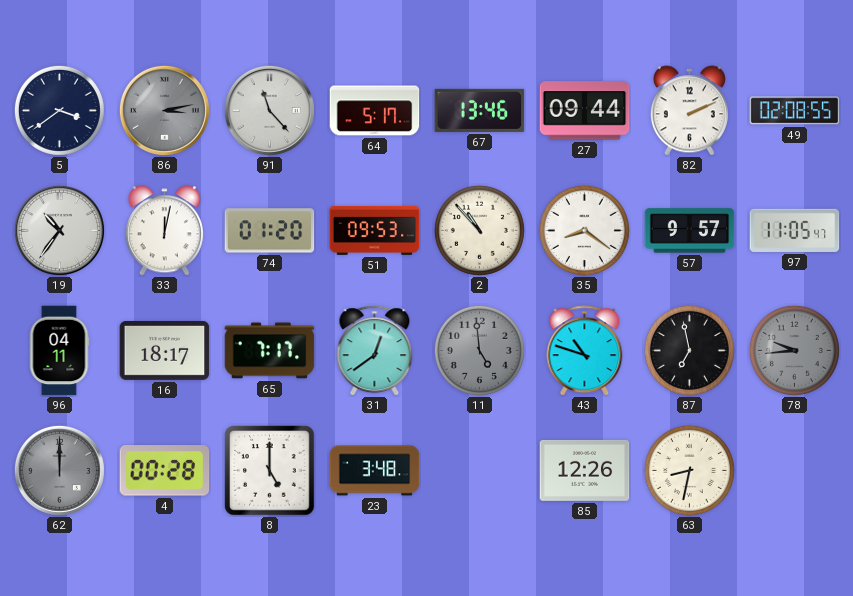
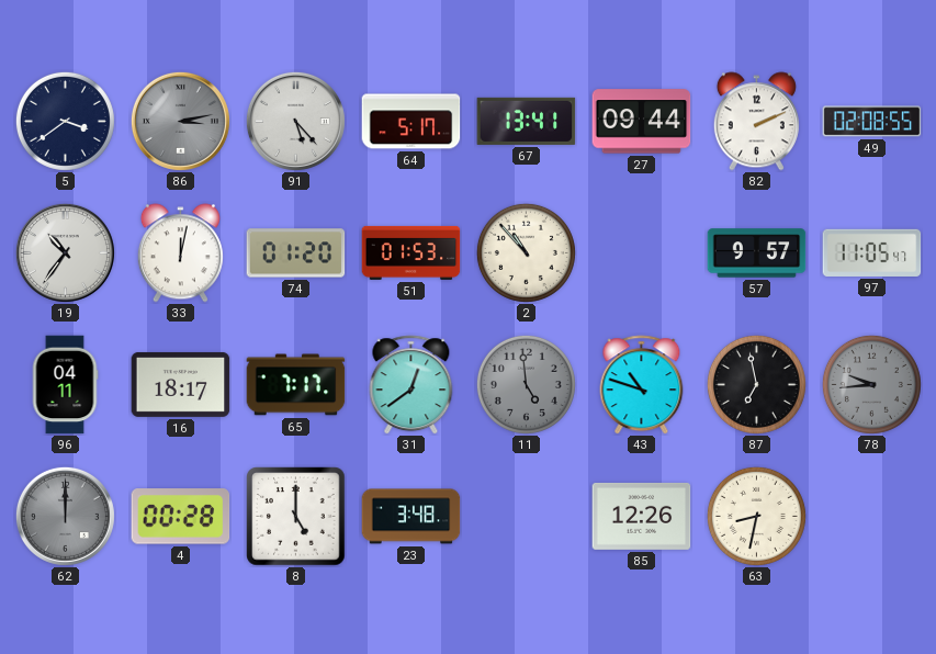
91: 11:23 -> 5:23 (295, 121)
67: 13:46 -> 13:41 (527, 121)
51: 09:53 -> 01:53 (411, 252)
35: 8:21 -> none (584, 230)
